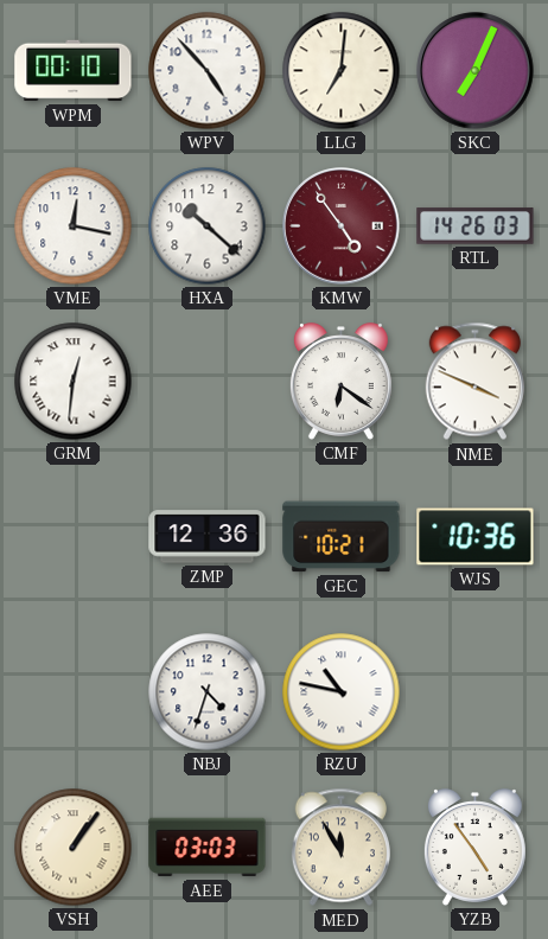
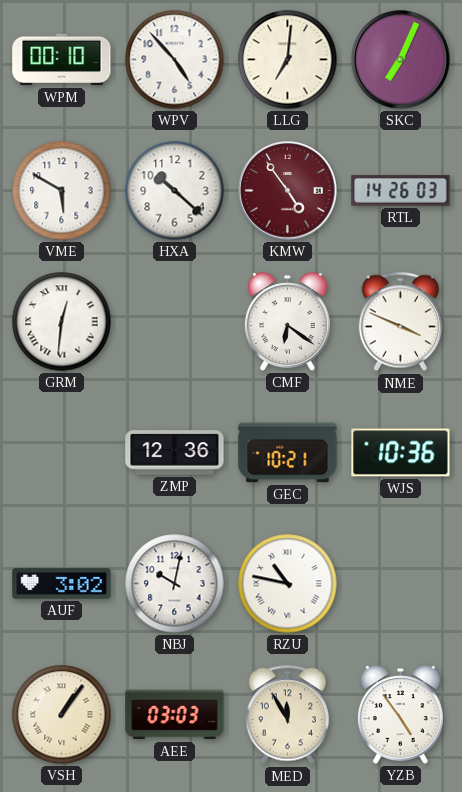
VME: 12:17 -> 5:50 (62, 191)
AUF: none -> 3:02 (62, 584)
NBJ: 4:33 -> 10:02 (175, 584)
